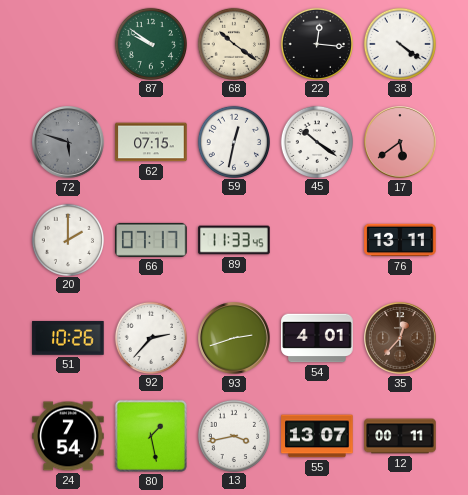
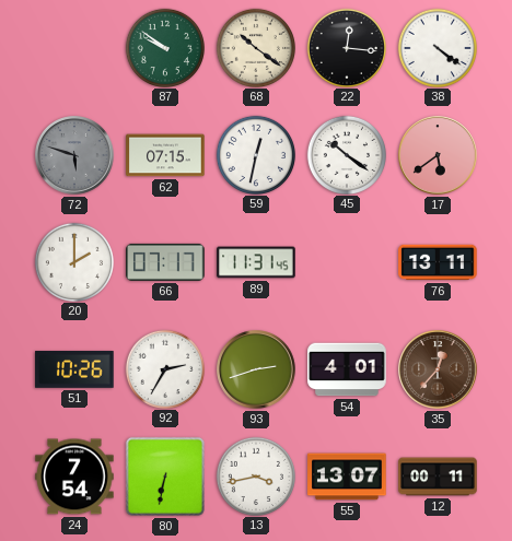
89: 11:33 -> 11:31 (256, 262)
92: 2:37 -> 2:35 (164, 368)
80: 1:28 -> 6:32 (165, 477)
